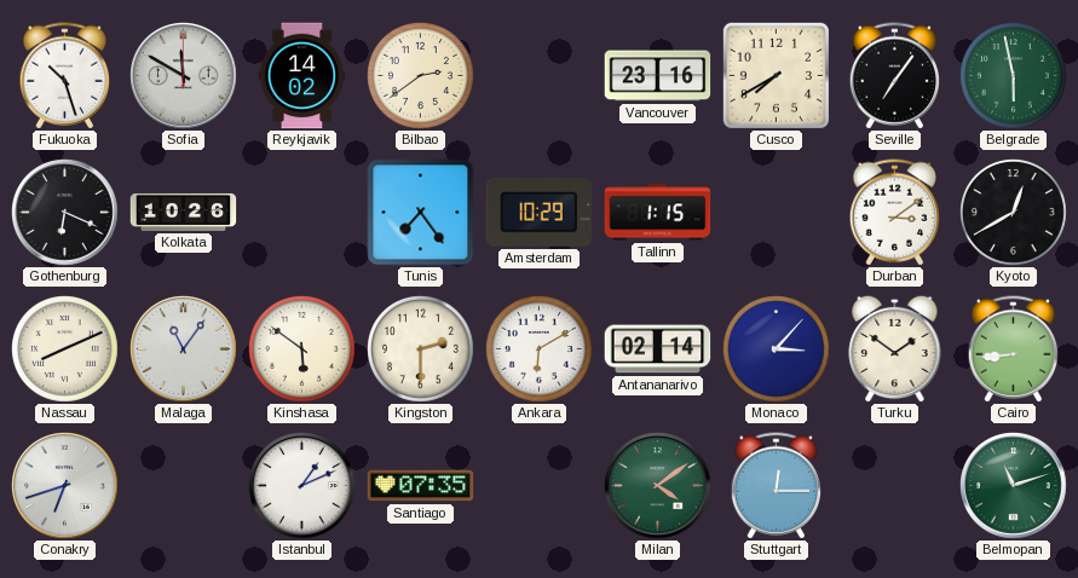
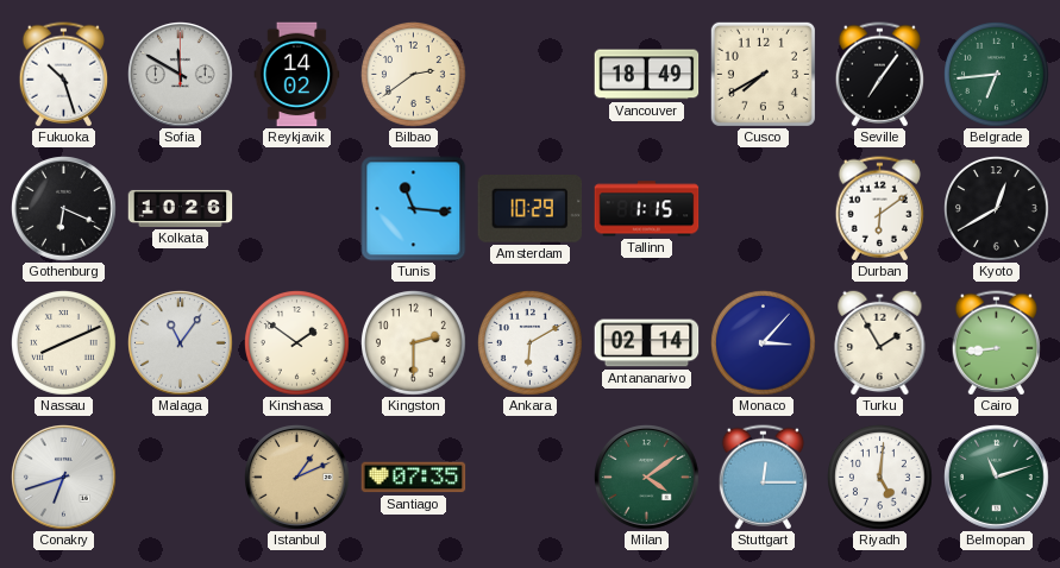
Vancouver: 23:16 -> 18:49 (647, 75)
Belgrade: 5:58 -> 6:44 (997, 75)
Tunis: 7:24 -> 11:16 (414, 209)
Durban: 3:09 -> 6:09 (879, 209)
Kinshasa: 5:51 -> 1:51 (297, 343)
Turku: 1:51 -> 1:55 (880, 342)
Istanbul dial: white -> champagne (297, 478)
Riyadh: none -> 5:01 (880, 478)
